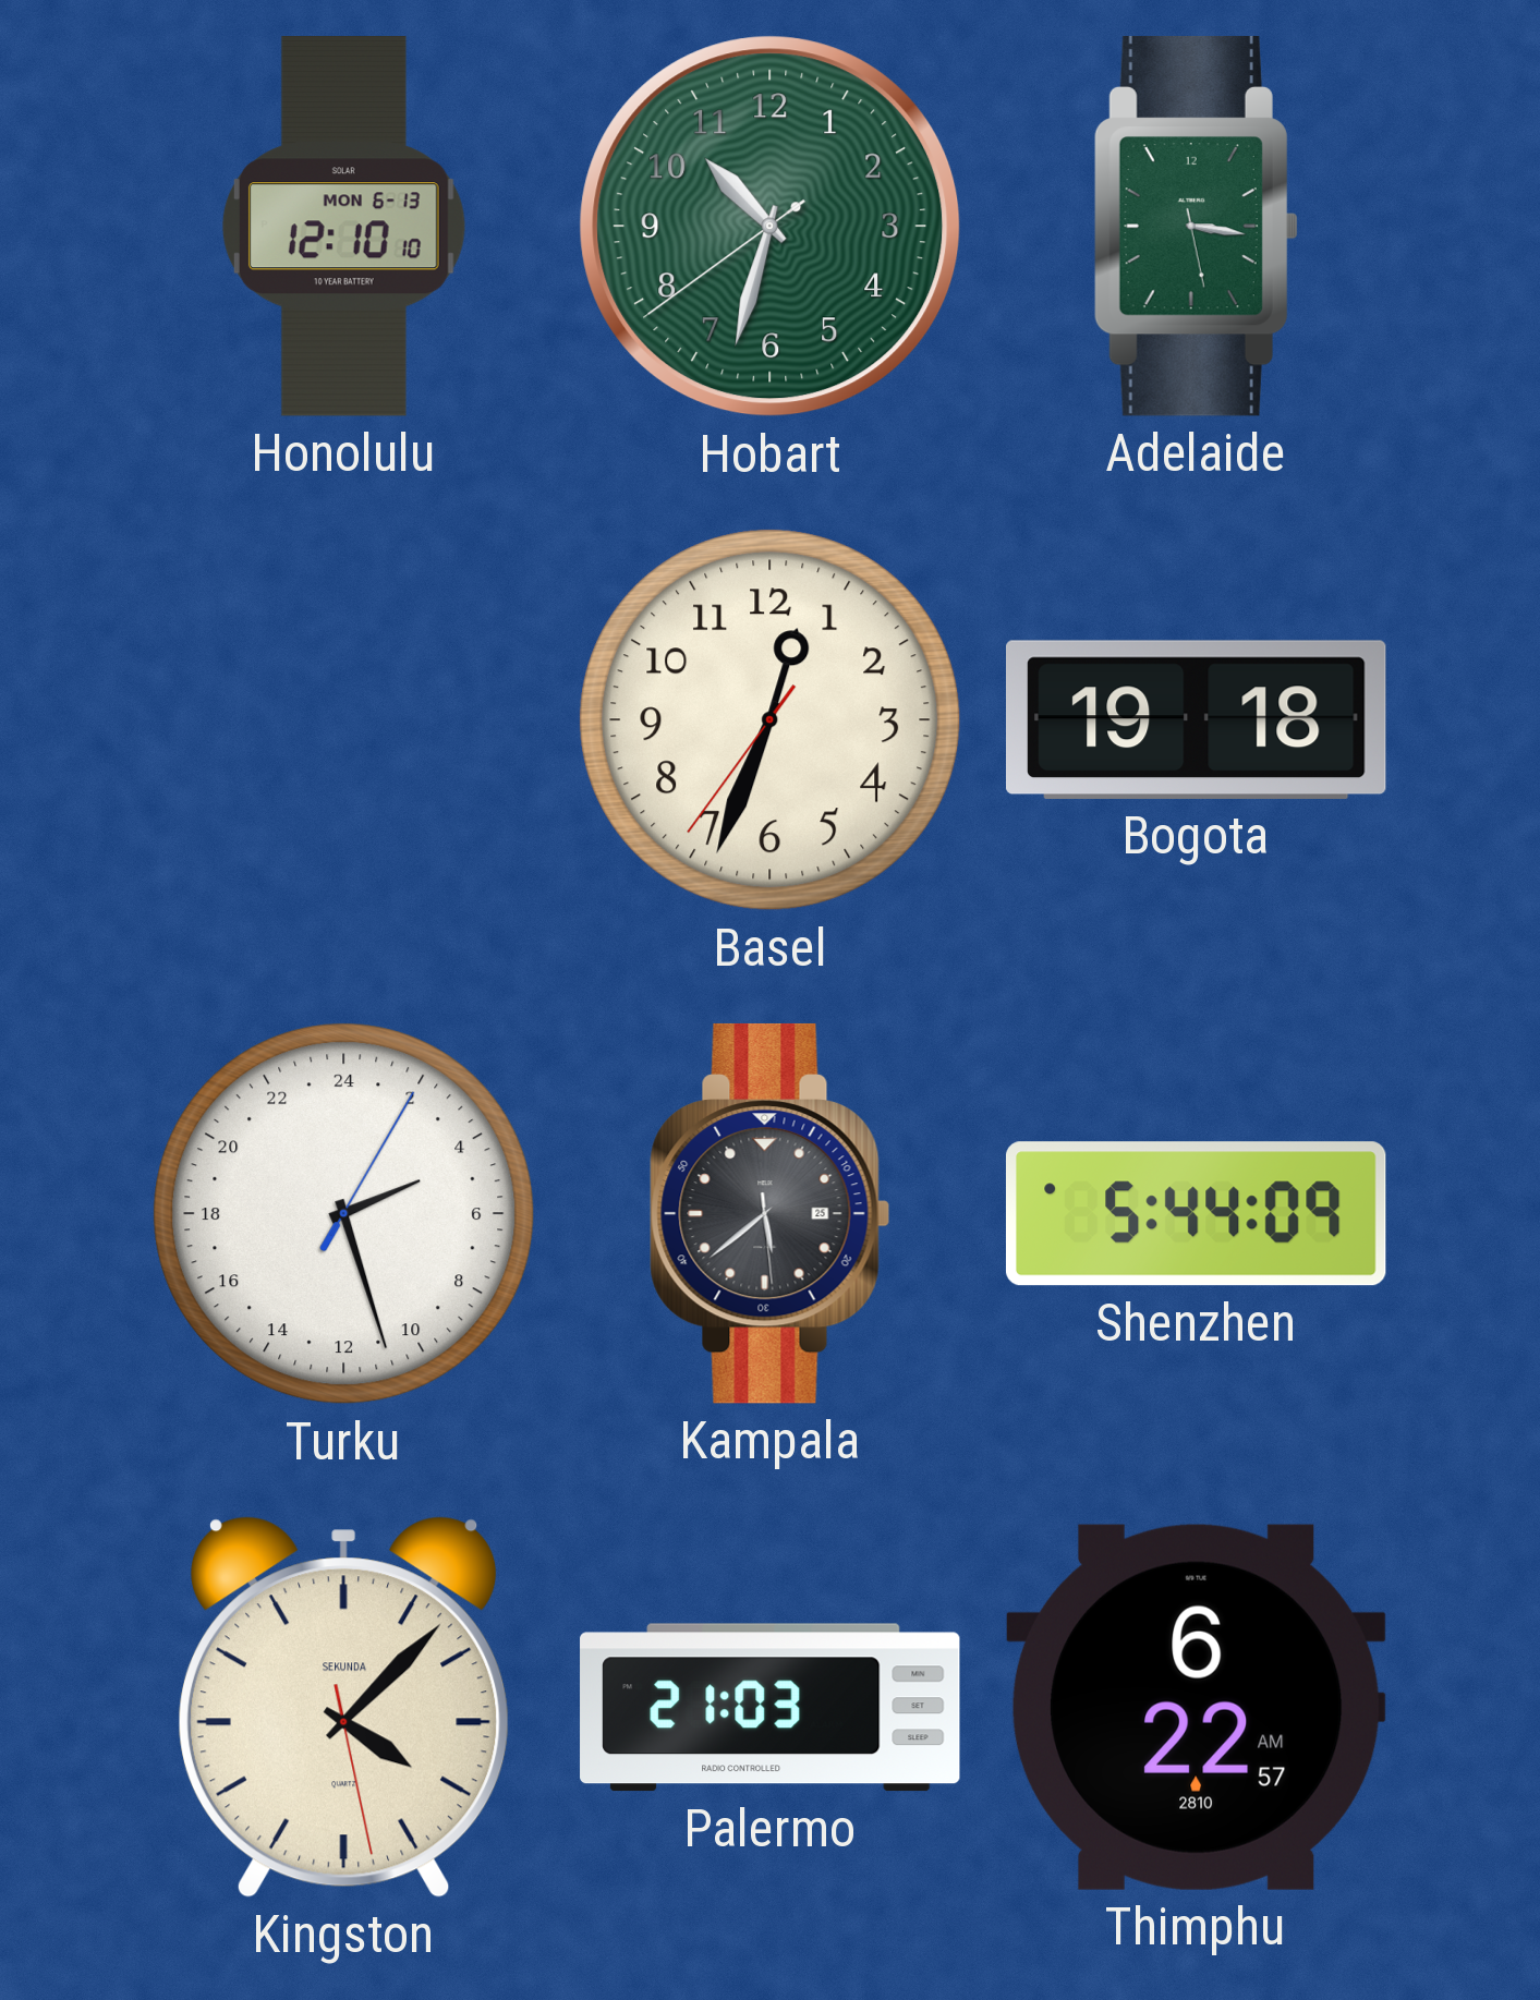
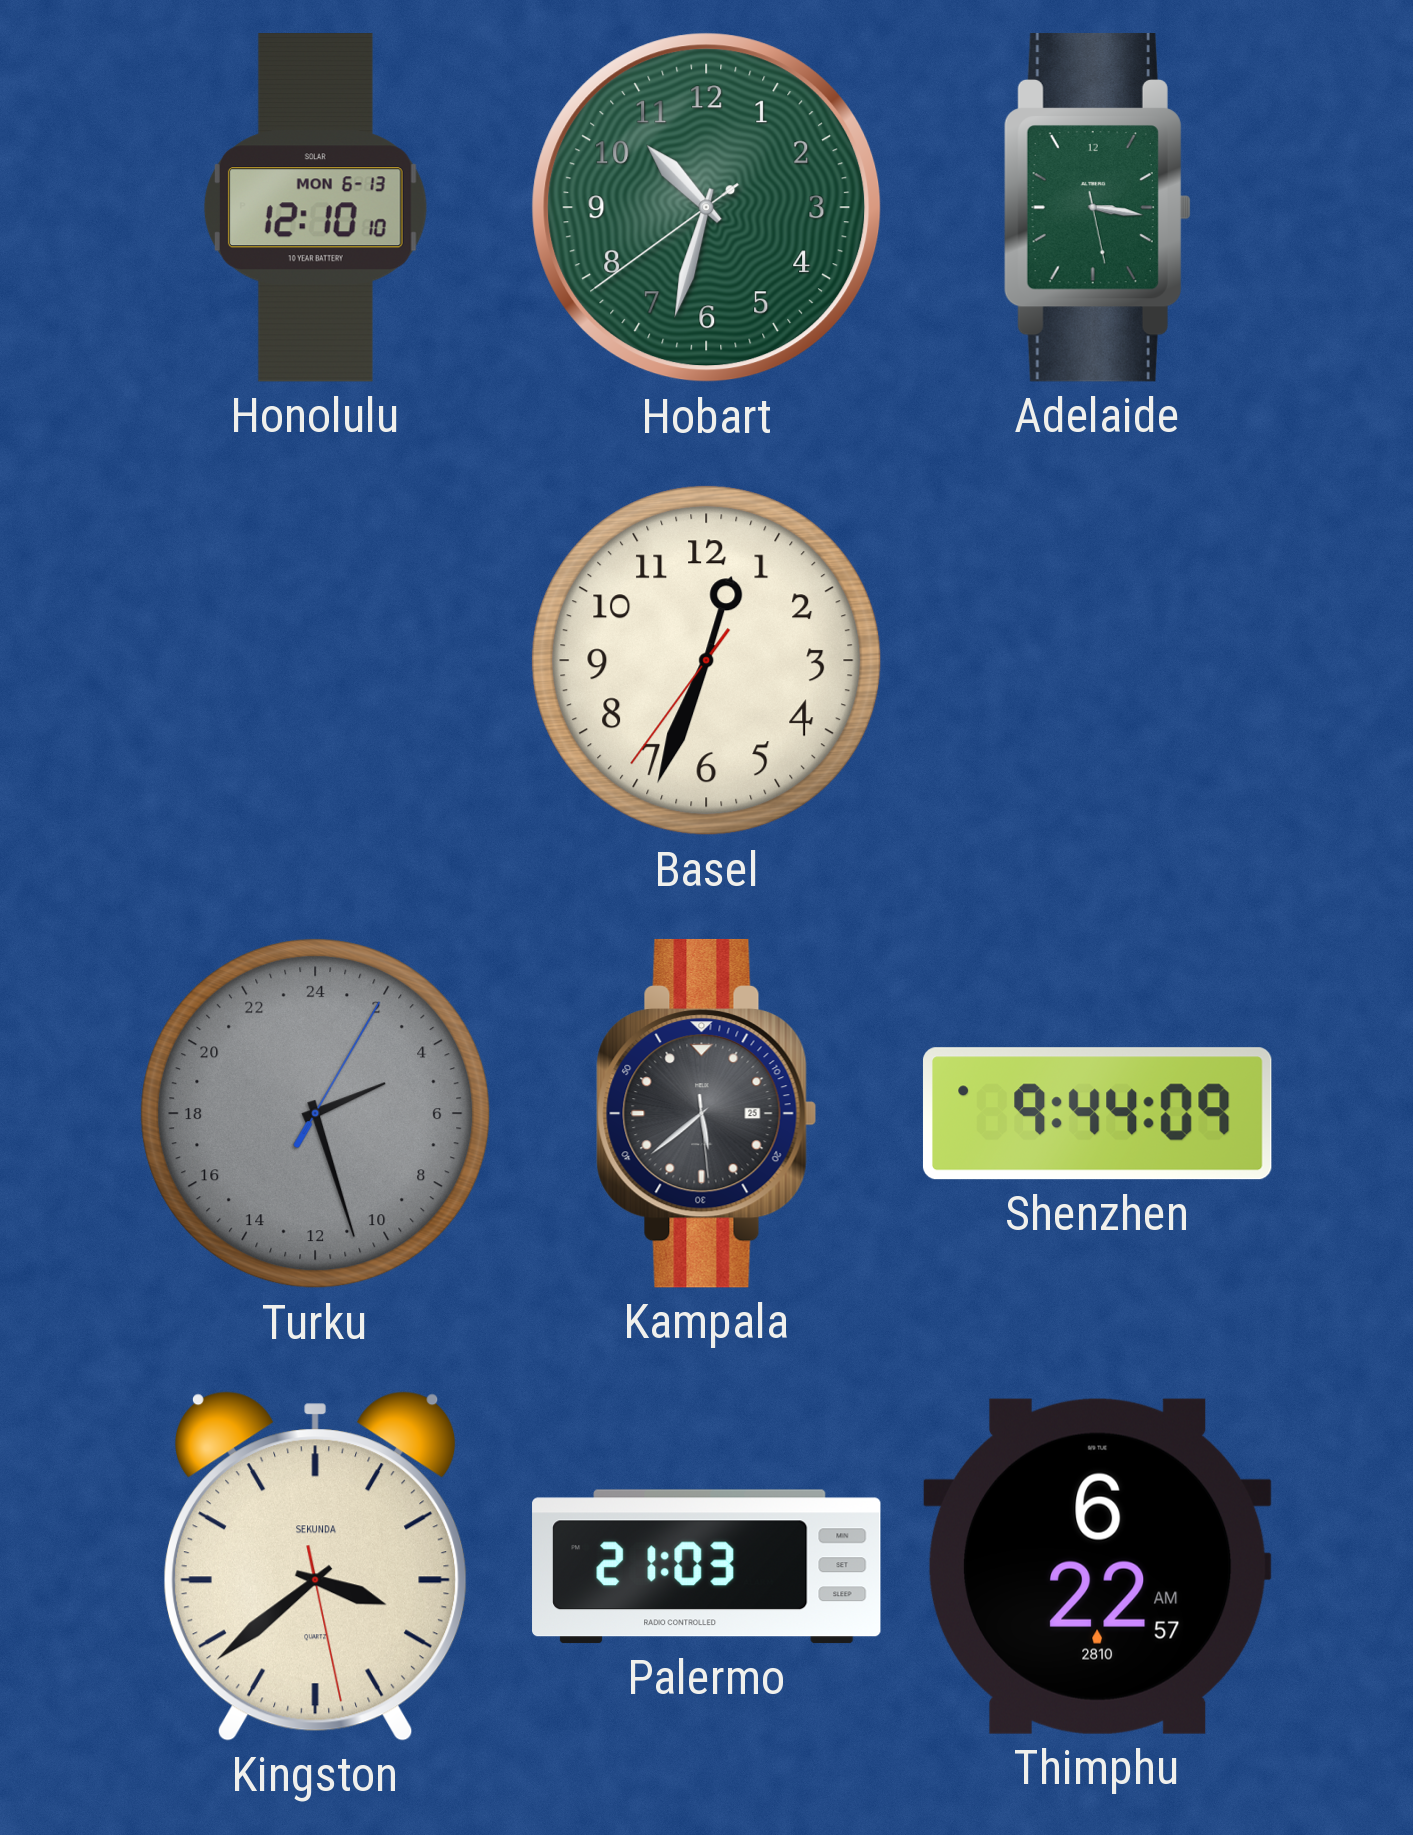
Bogota: 19:18 -> none (1197, 719)
Turku dial: white -> grey (316, 1114)
Shenzhen: 5:44 -> 9:44 (1097, 1114)
Kingston: 4:07 -> 3:38 (315, 1566)
